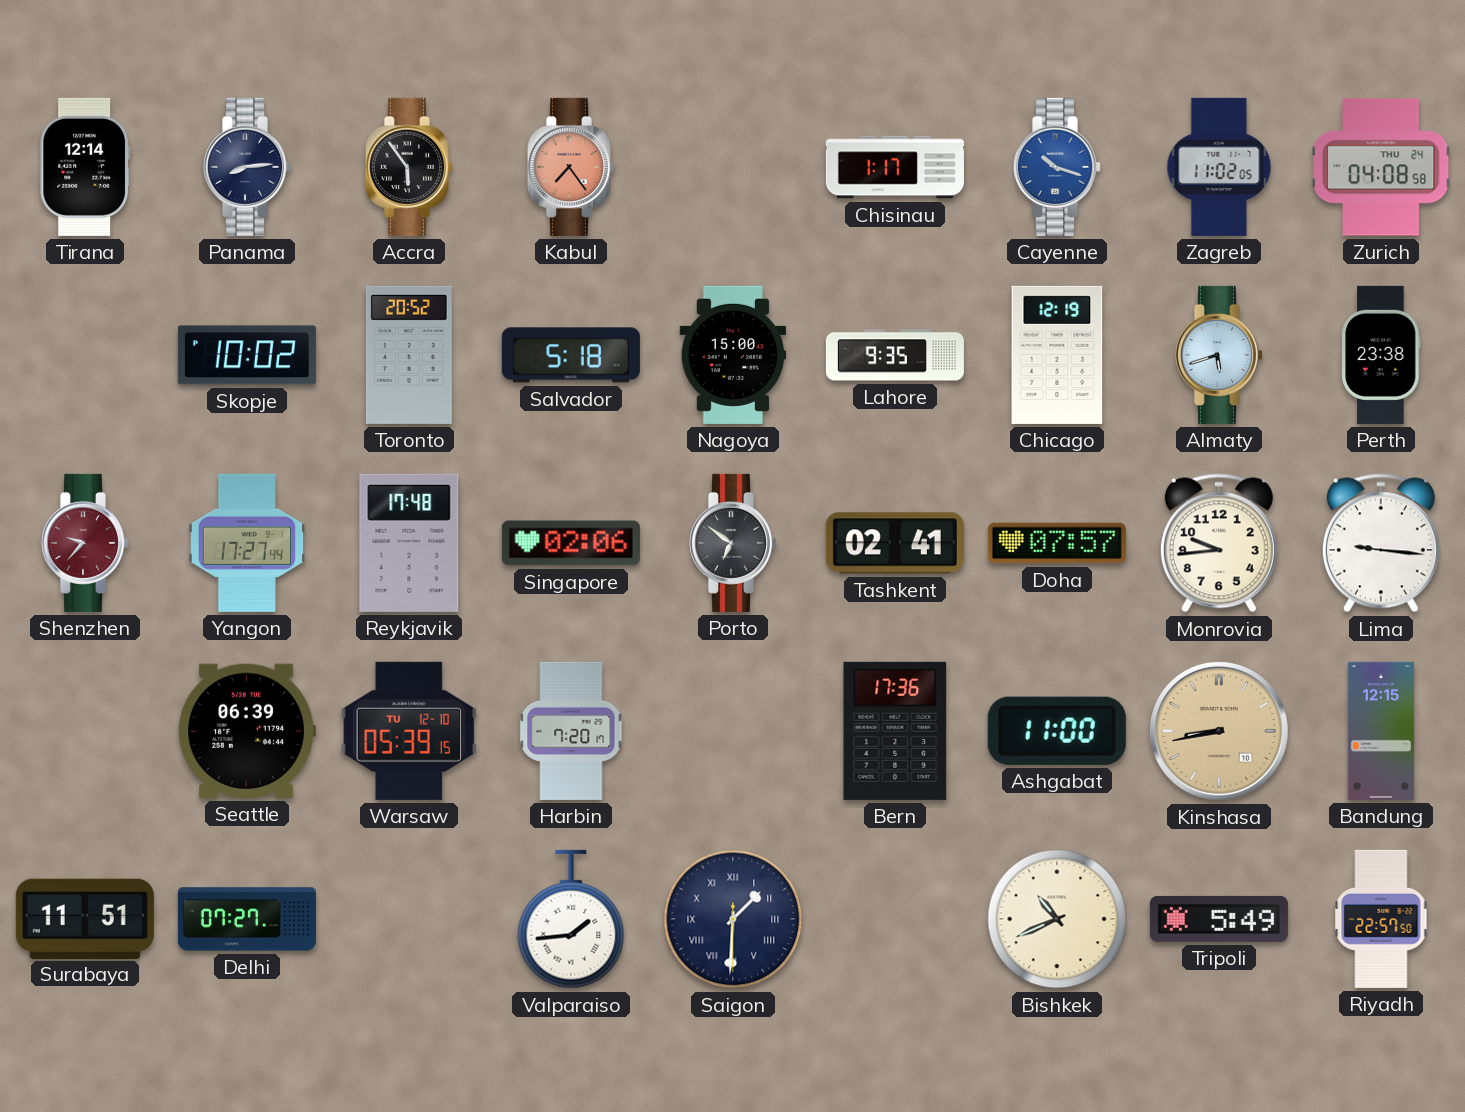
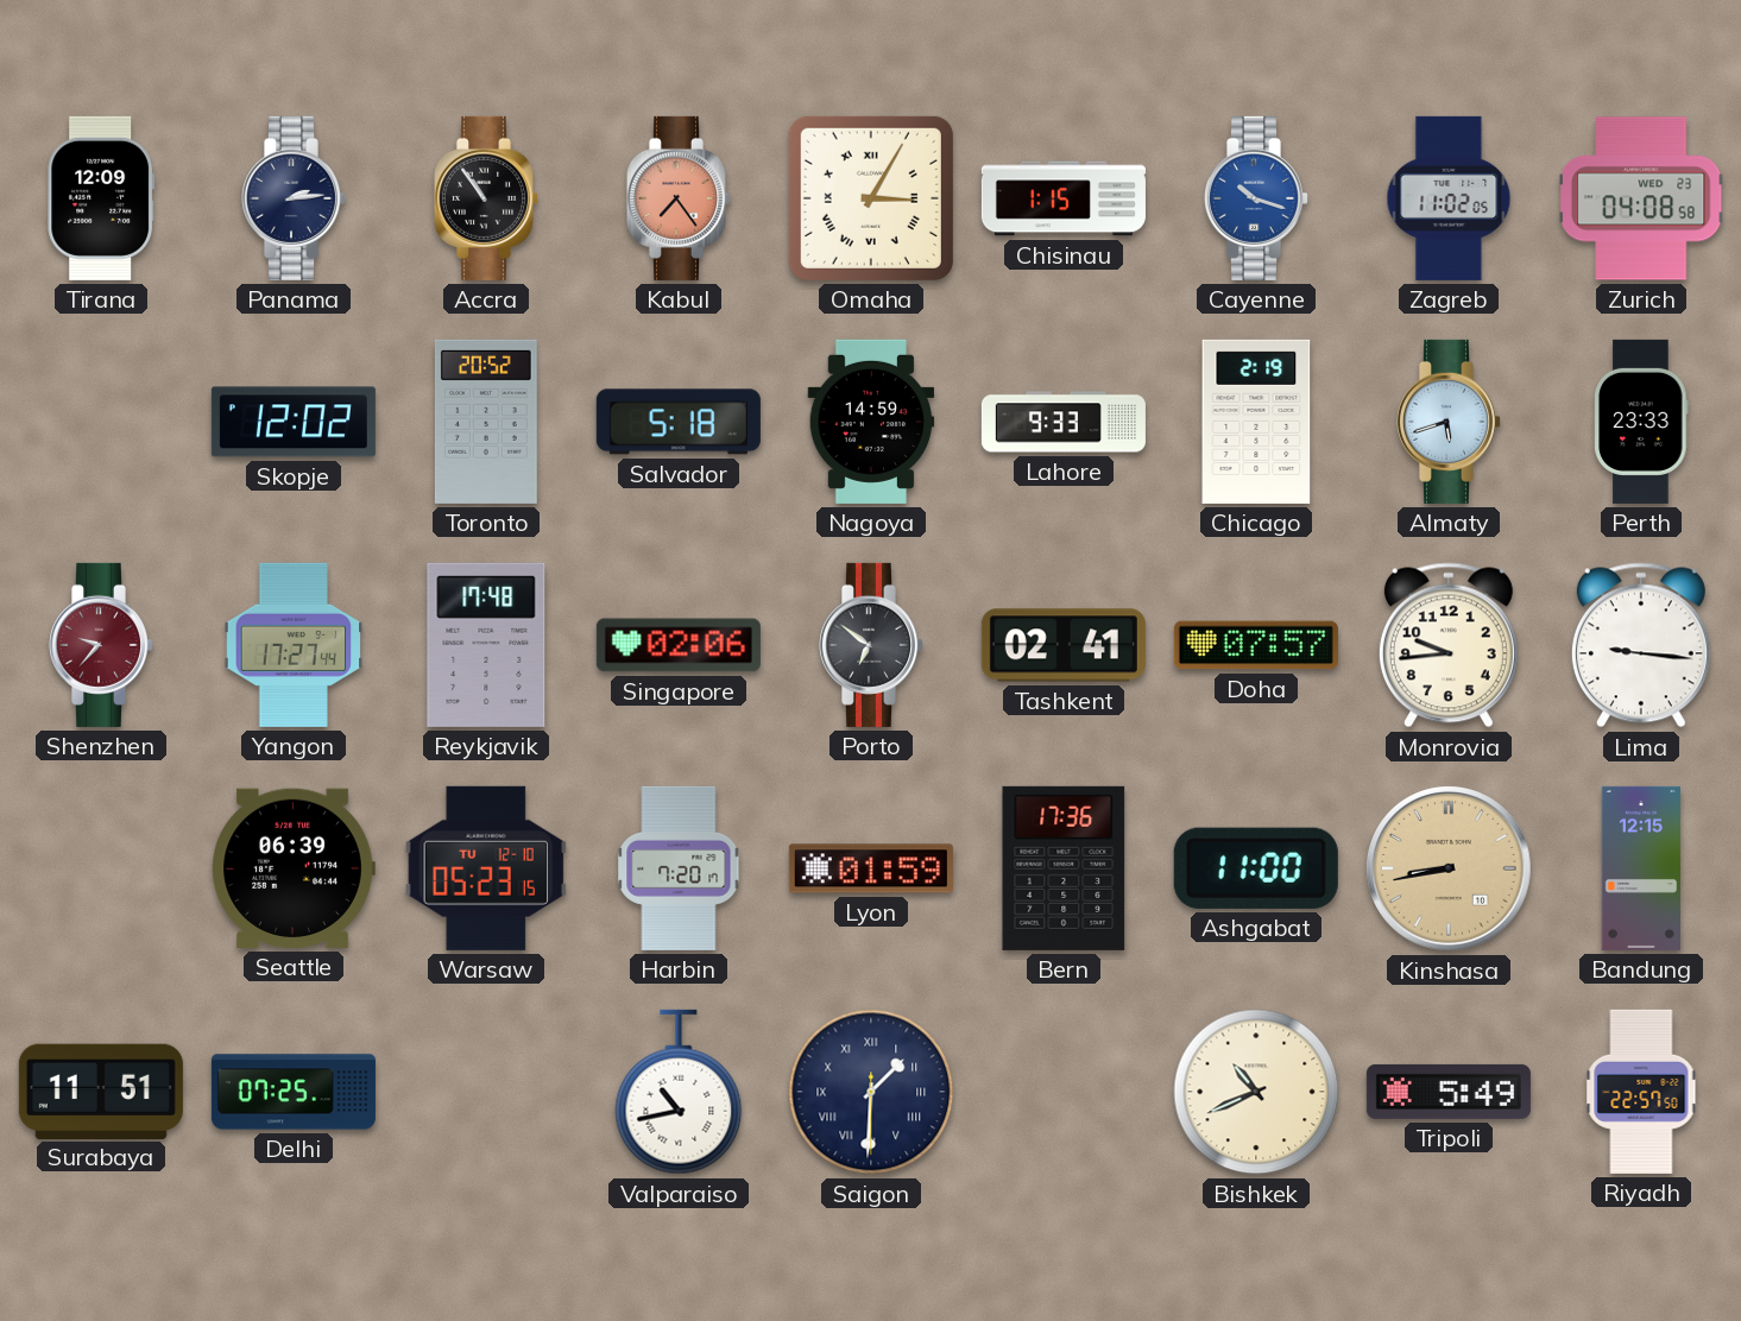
Tirana: 12:14 -> 12:09 (101, 198)
Panama: 8:14 -> 2:14 (292, 198)
Accra: 5:54 -> 10:54 (485, 198)
Omaha: none -> 3:05 (871, 198)
Chisinau: 1:17 -> 1:15 (1064, 198)
Zurich date: THU 24 -> WED 23 (1642, 198)
Skopje: 10:02 -> 12:02 (294, 422)
Nagoya: 15:00 -> 14:59 (871, 422)
Lahore: 9:35 -> 9:33 (1064, 422)
Chicago: 12:19 -> 2:19 (1256, 422)
Perth: 23:38 -> 23:33 (1641, 422)
Warsaw: 05:39 -> 05:23 (486, 868)
Lyon: none -> 01:59 (871, 868)
Delhi: 07:27 -> 07:25 (294, 1092)
Valparaiso: 1:44 -> 10:43 (679, 1092)
